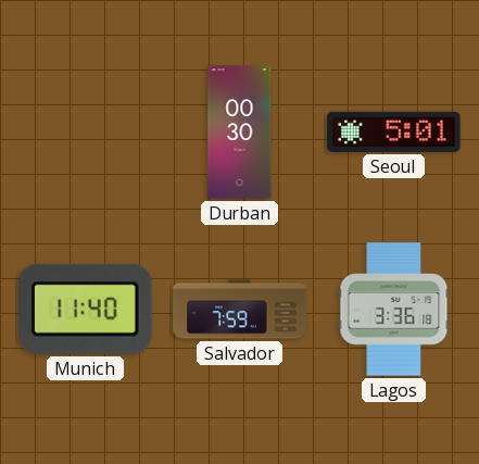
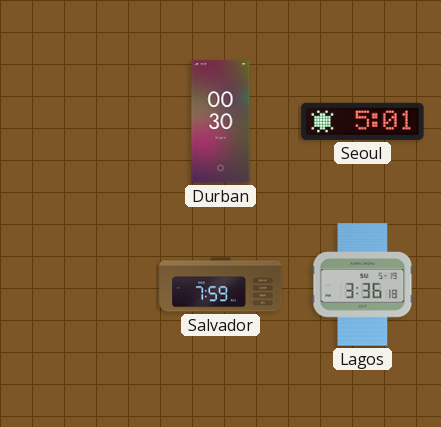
Munich: 11:40 -> none (86, 309)
